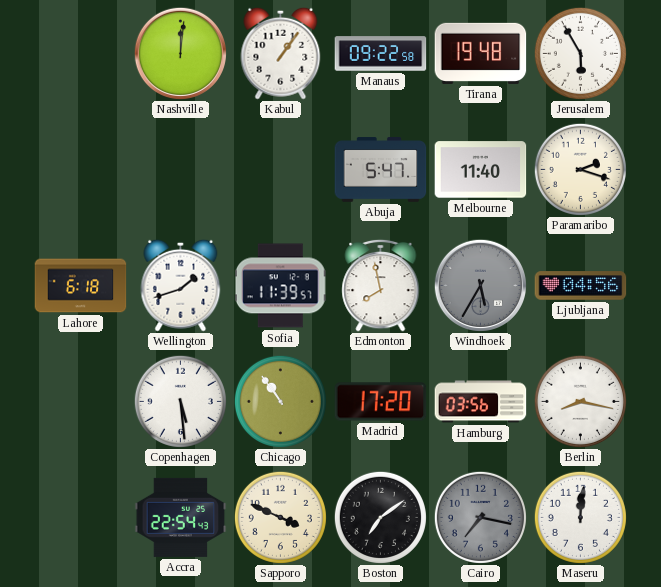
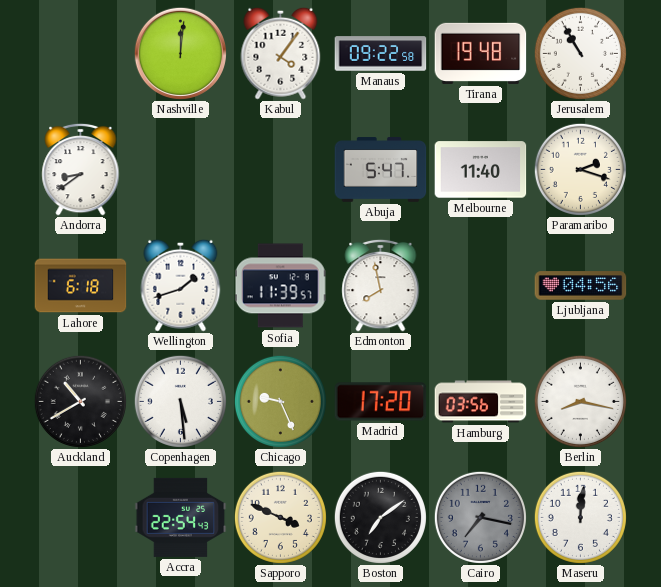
Kabul: 1:06 -> 4:06 (281, 53)
Jerusalem: 5:55 -> 10:55 (580, 53)
Andorra: none -> 8:39 (81, 169)
Windhoek: 5:35 -> none (480, 285)
Auckland: none -> 10:40 (80, 401)
Chicago: 10:54 -> 9:26 (280, 401)
